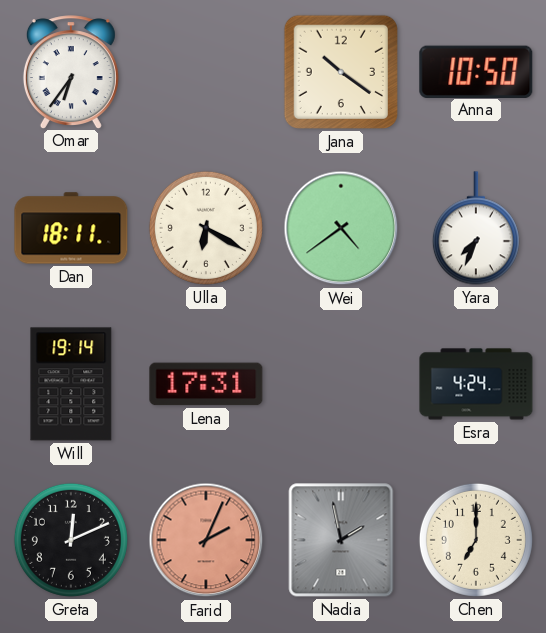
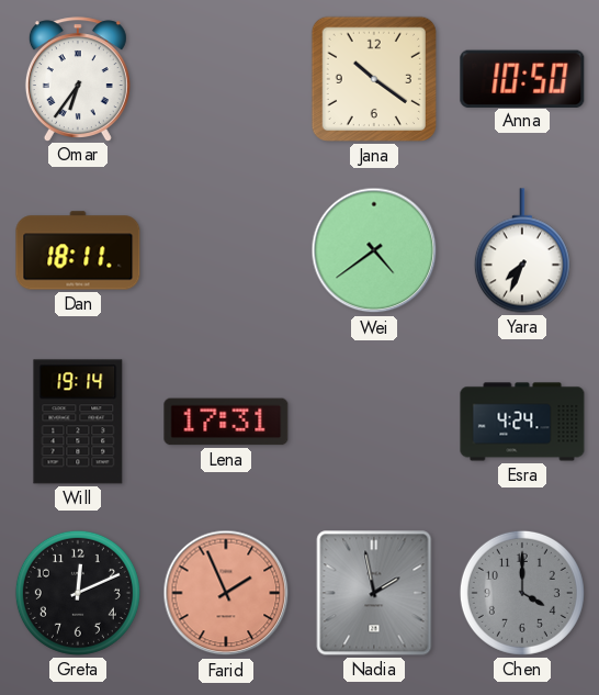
Ulla: 6:20 -> none (206, 228)
Farid: 2:04 -> 1:56 (226, 593)
Chen: 7:00 -> 4:00 (522, 593)
Chen dial: cream -> grey (522, 593)
